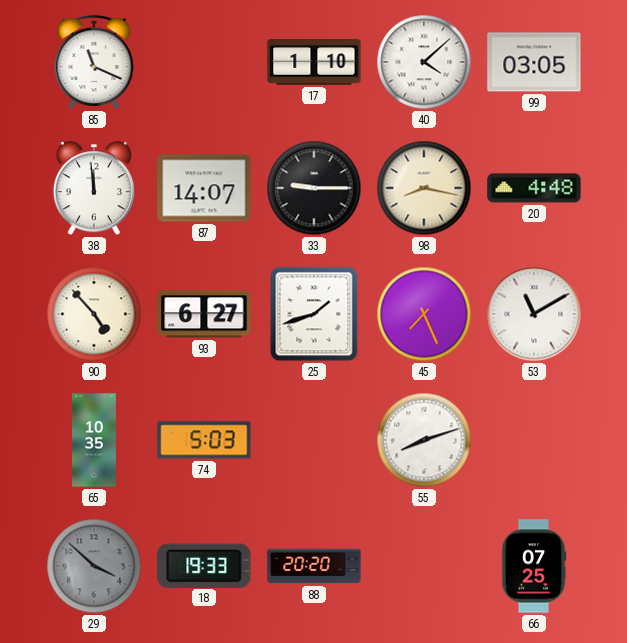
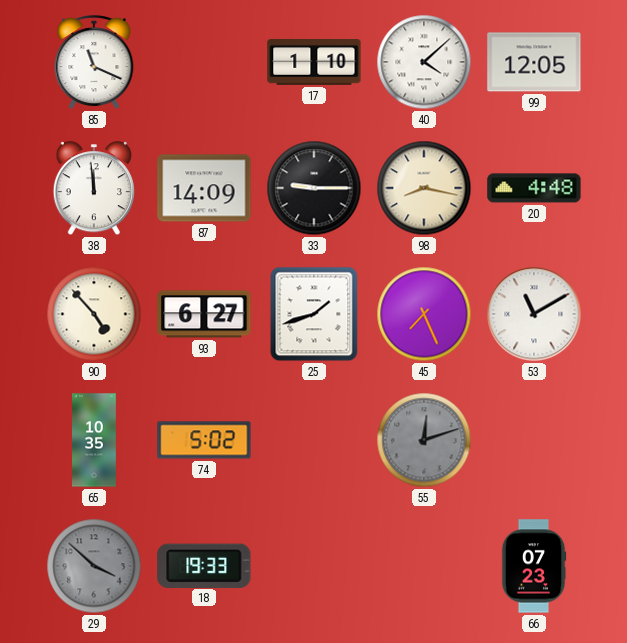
99: 03:05 -> 12:05 (534, 62)
87: 14:07 -> 14:09 (204, 188)
74: 5:03 -> 5:02 (204, 440)
55: 8:12 -> 12:12 (424, 440)
55 dial: white -> grey (424, 440)
88: 20:20 -> none (314, 566)
66: 07:25 -> 07:23 (534, 566)
